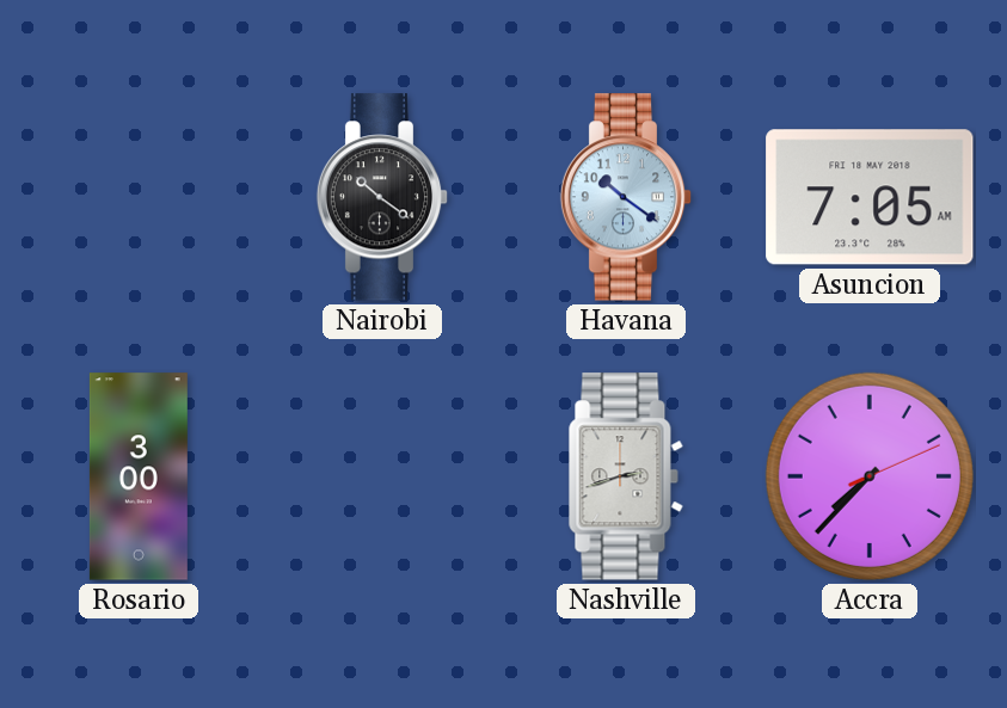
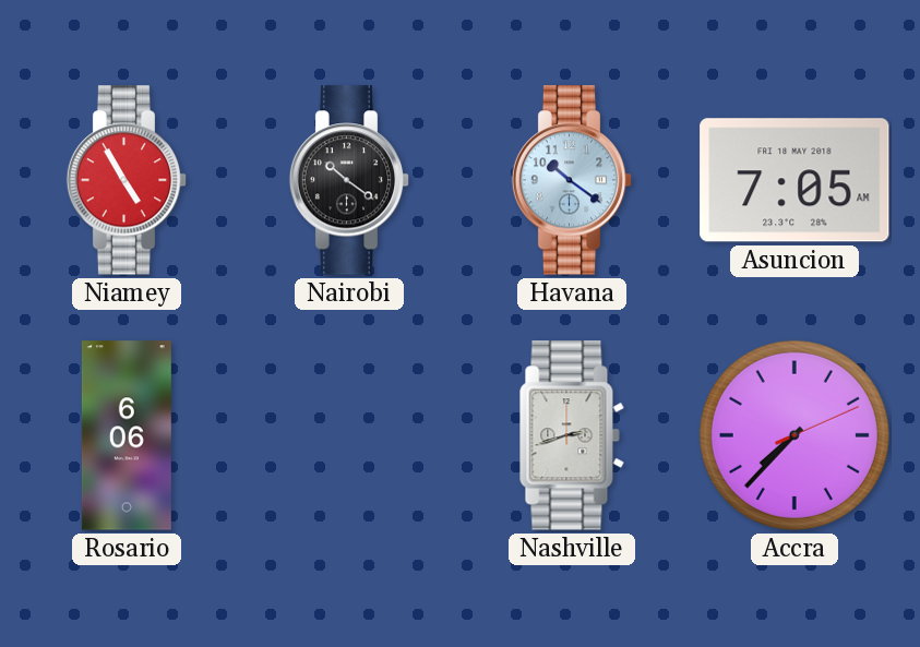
Niamey: none -> 4:55 (127, 180)
Rosario: 3:00 -> 6:06 (127, 435)
